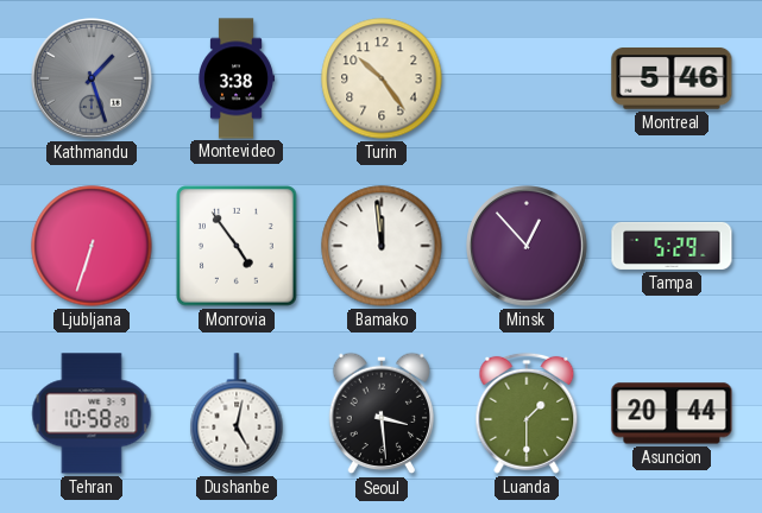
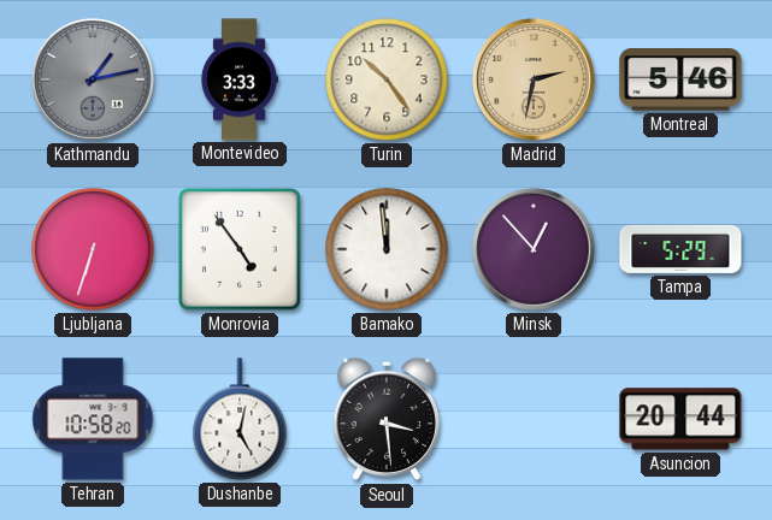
Kathmandu: 1:27 -> 1:13 (93, 79)
Montevideo: 3:38 -> 3:33 (240, 79)
Madrid: none -> 2:32 (534, 79)
Luanda: 1:30 -> none (527, 413)
